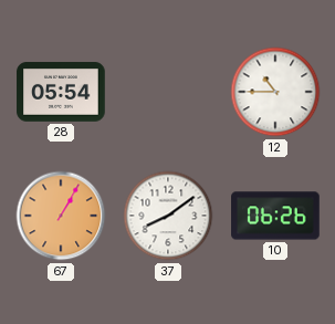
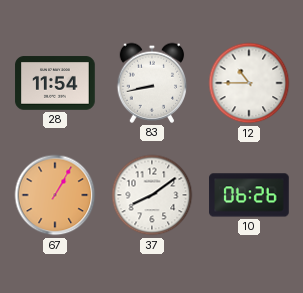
28: 05:54 -> 11:54 (55, 83)
83: none -> 8:43 (152, 83)
